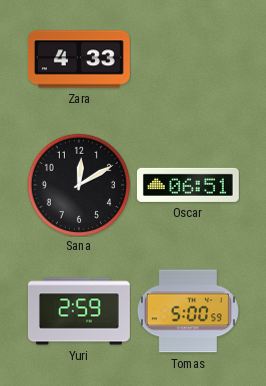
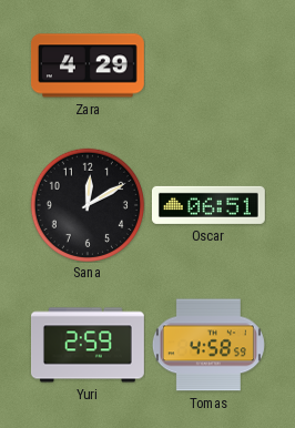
Zara: 4:33 -> 4:29 (88, 65)
Tomas: 5:00 -> 4:58 (208, 345)
